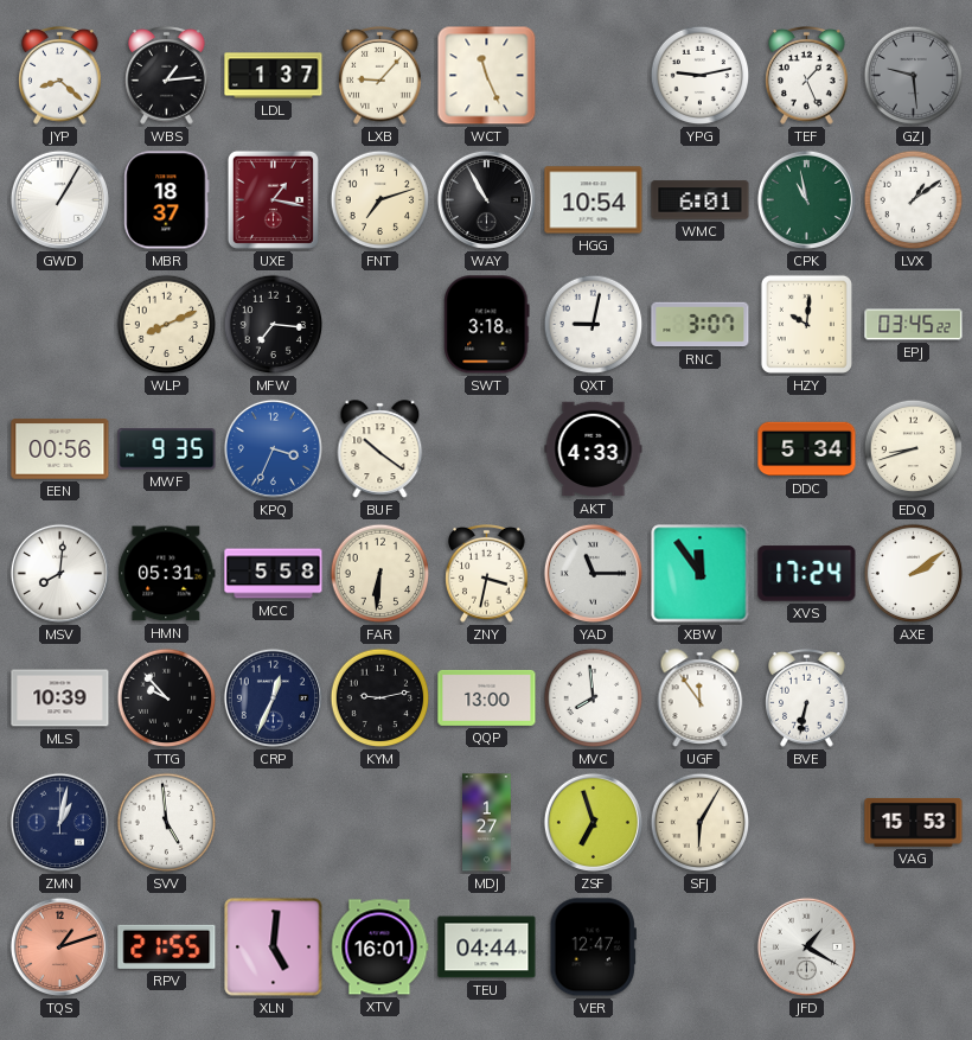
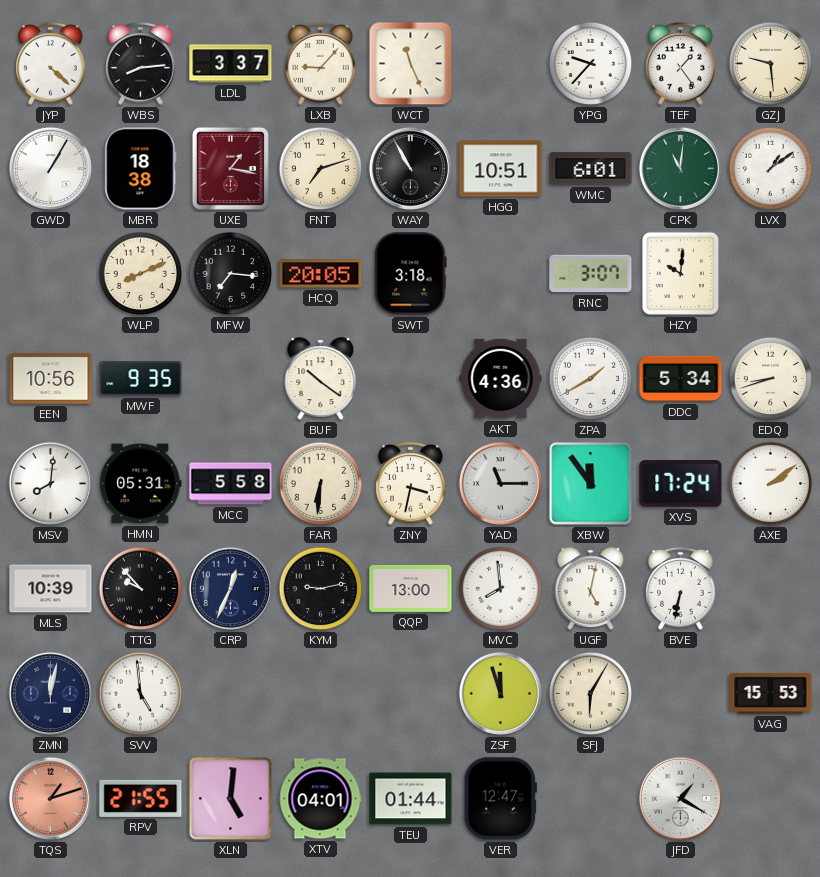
JYP: 8:22 -> 4:22 (51, 64)
WBS: 1:14 -> 8:14 (141, 64)
LDL: 1:37 -> 3:37 (231, 64)
YPG: 9:13 -> 9:37 (591, 64)
TEF: 1:26 -> 1:24 (681, 64)
GZJ dial: grey -> cream (771, 64)
MBR: 18:37 -> 18:38 (141, 169)
HGG: 10:54 -> 10:51 (501, 169)
CPK: 10:58 -> 11:01 (680, 168)
HCQ: none -> 20:05 (321, 274)
QXT: 9:02 -> none (594, 325)
EPJ: 03:45 -> none (914, 325)
EEN: 00:56 -> 10:56 (51, 379)
KPQ: 3:34 -> none (273, 448)
AKT: 4:33 -> 4:36 (501, 379)
ZPA: none -> 1:40 (591, 379)
UGF: 11:54 -> 5:02 (591, 589)
ZMN: 1:02 -> 12:02 (50, 693)
MDJ: 1:27 -> none (487, 823)
ZSF: 6:57 -> 11:57 (500, 693)
XTV: 16:01 -> 04:01 (320, 799)
TEU: 04:44 -> 01:44 (411, 799)
